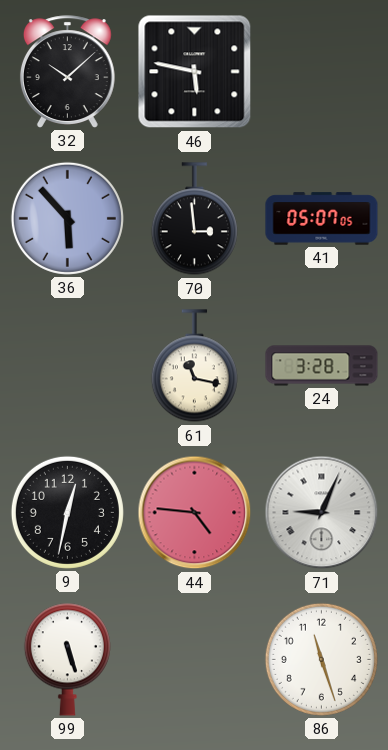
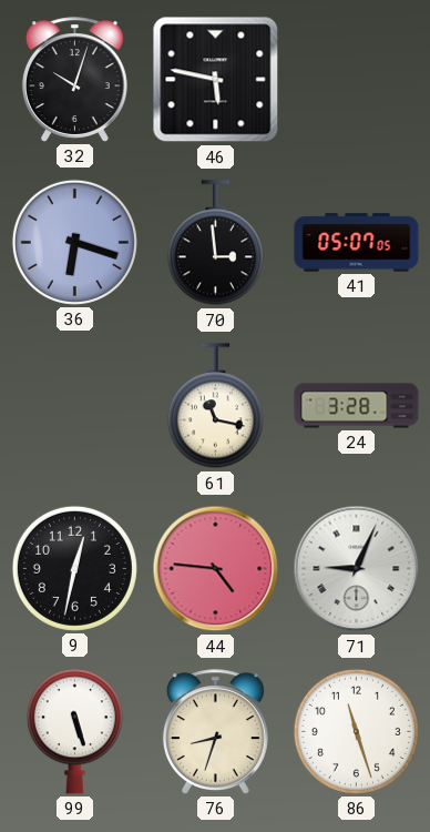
32: 10:08 -> 10:03 (74, 80)
36: 5:53 -> 6:18 (74, 242)
76: none -> 8:33 (215, 732)
